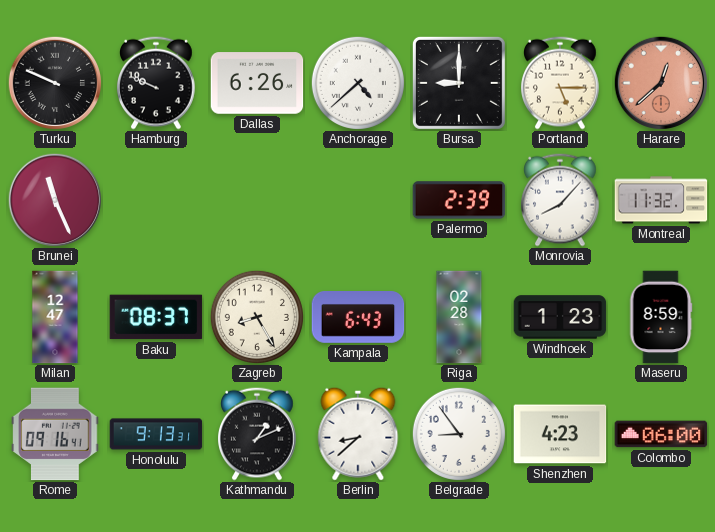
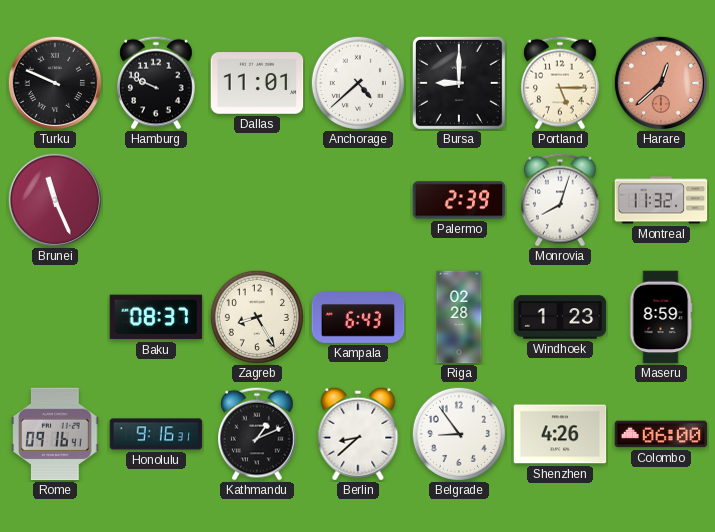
Dallas: 6:26 -> 11:01 (257, 83)
Monrovia: 8:07 -> 8:03 (561, 200)
Milan: 12:47 -> none (55, 317)
Honolulu: 9:13 -> 9:16 (156, 434)
Shenzhen: 4:23 -> 4:26 (560, 434)
